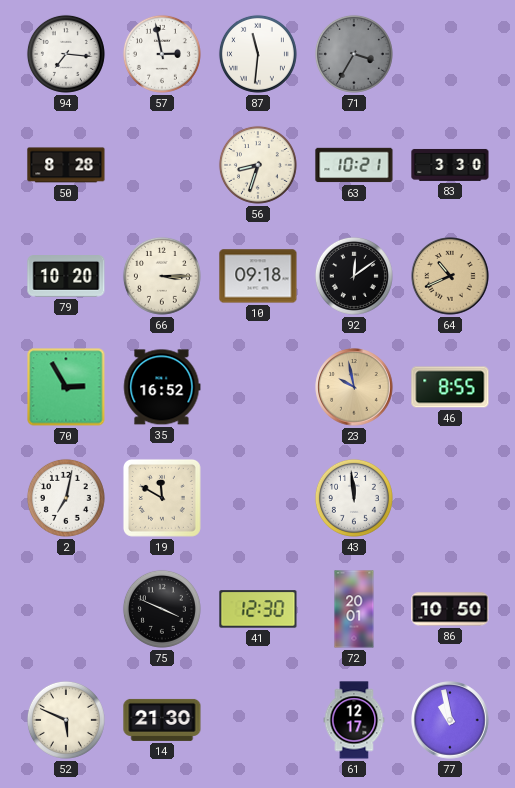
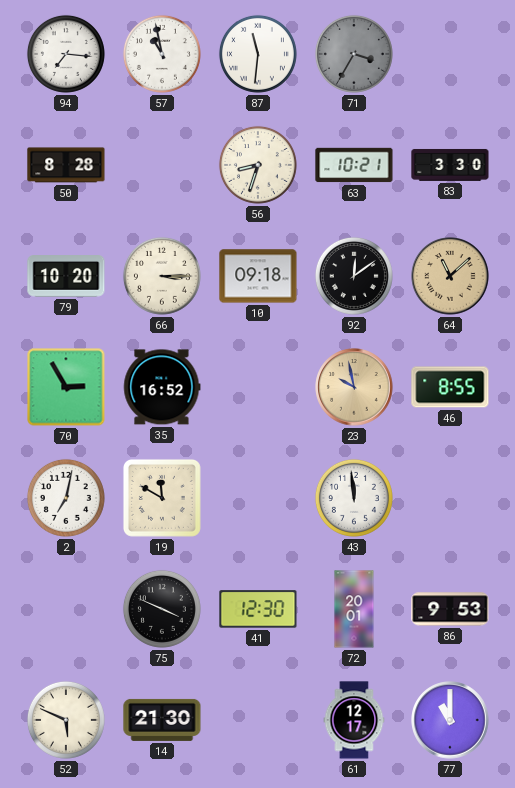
57: 2:58 -> 10:58 (162, 54)
64: 10:41 -> 11:08 (450, 276)
86: 10:50 -> 9:53 (450, 609)
77: 10:58 -> 11:00 (450, 720)
